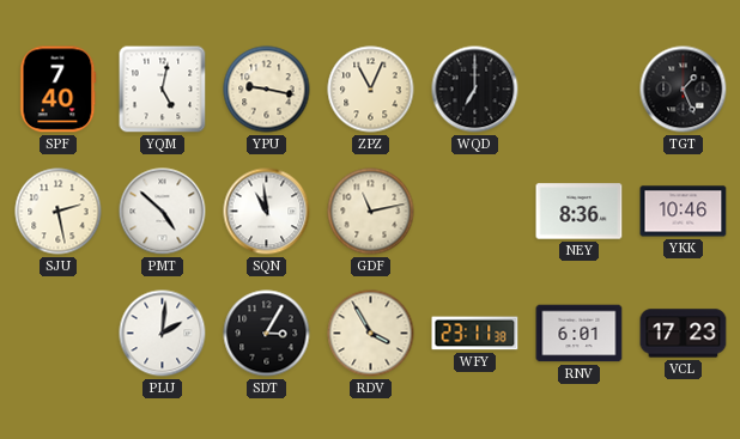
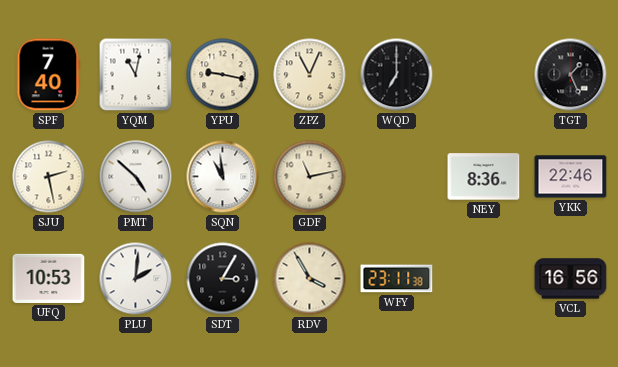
YQM: 5:02 -> 11:02 (136, 75)
YKK: 10:46 -> 22:46 (571, 177)
UFQ: none -> 10:53 (49, 278)
RNV: 6:01 -> none (580, 334)
VCL: 17:23 -> 16:56 (571, 279)
